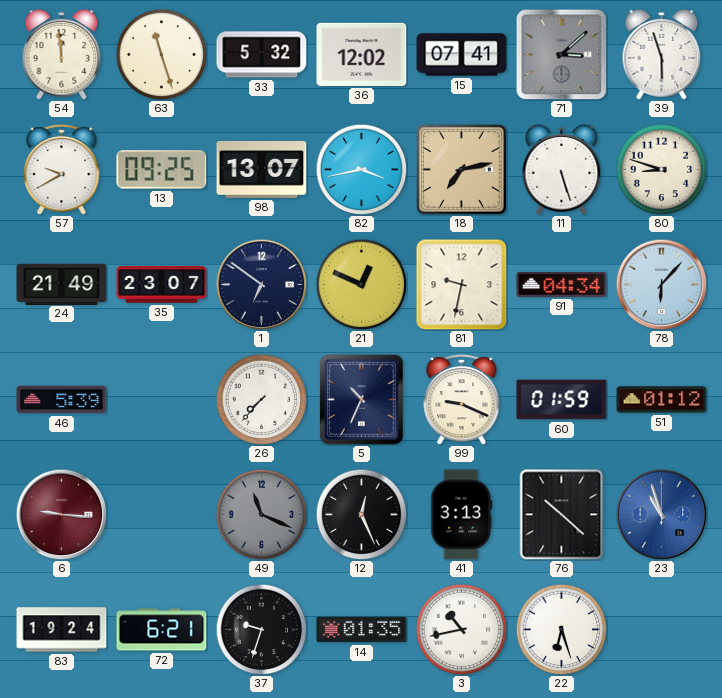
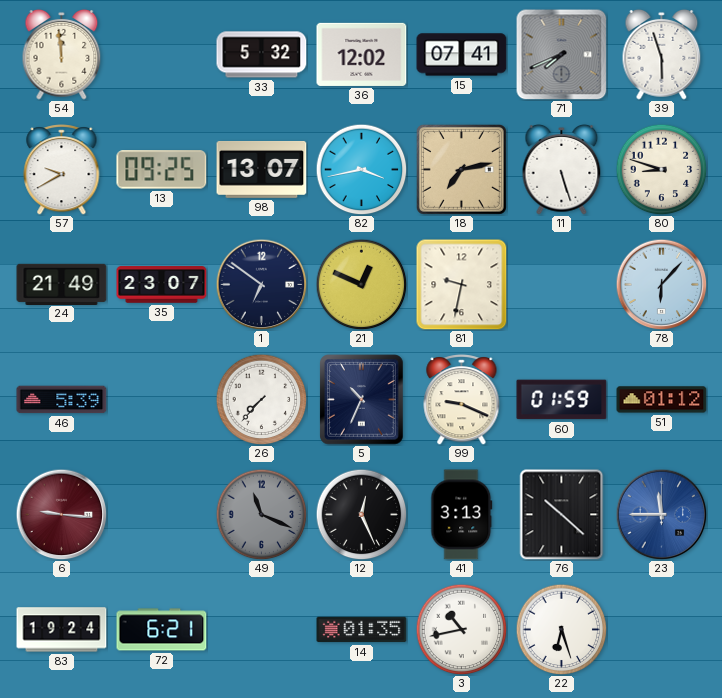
63: 11:27 -> none (161, 54)
71: 3:08 -> 7:41 (561, 54)
91: 04:34 -> none (562, 284)
23: 10:57 -> 11:45 (661, 514)
37: 9:33 -> none (261, 629)
